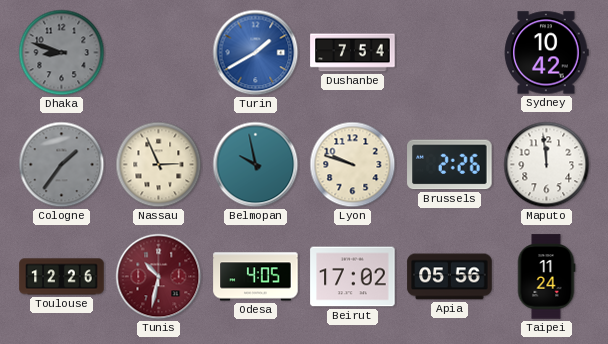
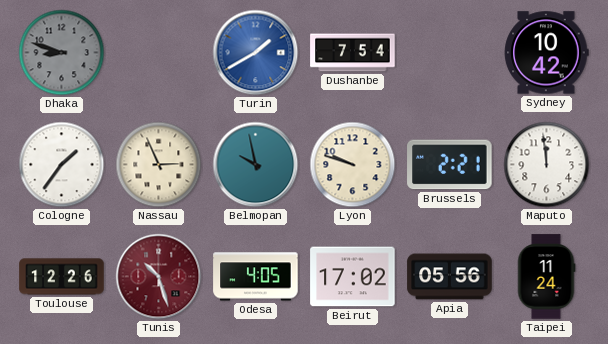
Cologne dial: grey -> white (62, 165)
Brussels: 2:26 -> 2:21 (450, 165)
Tunis: 10:32 -> 10:27 (159, 277)
